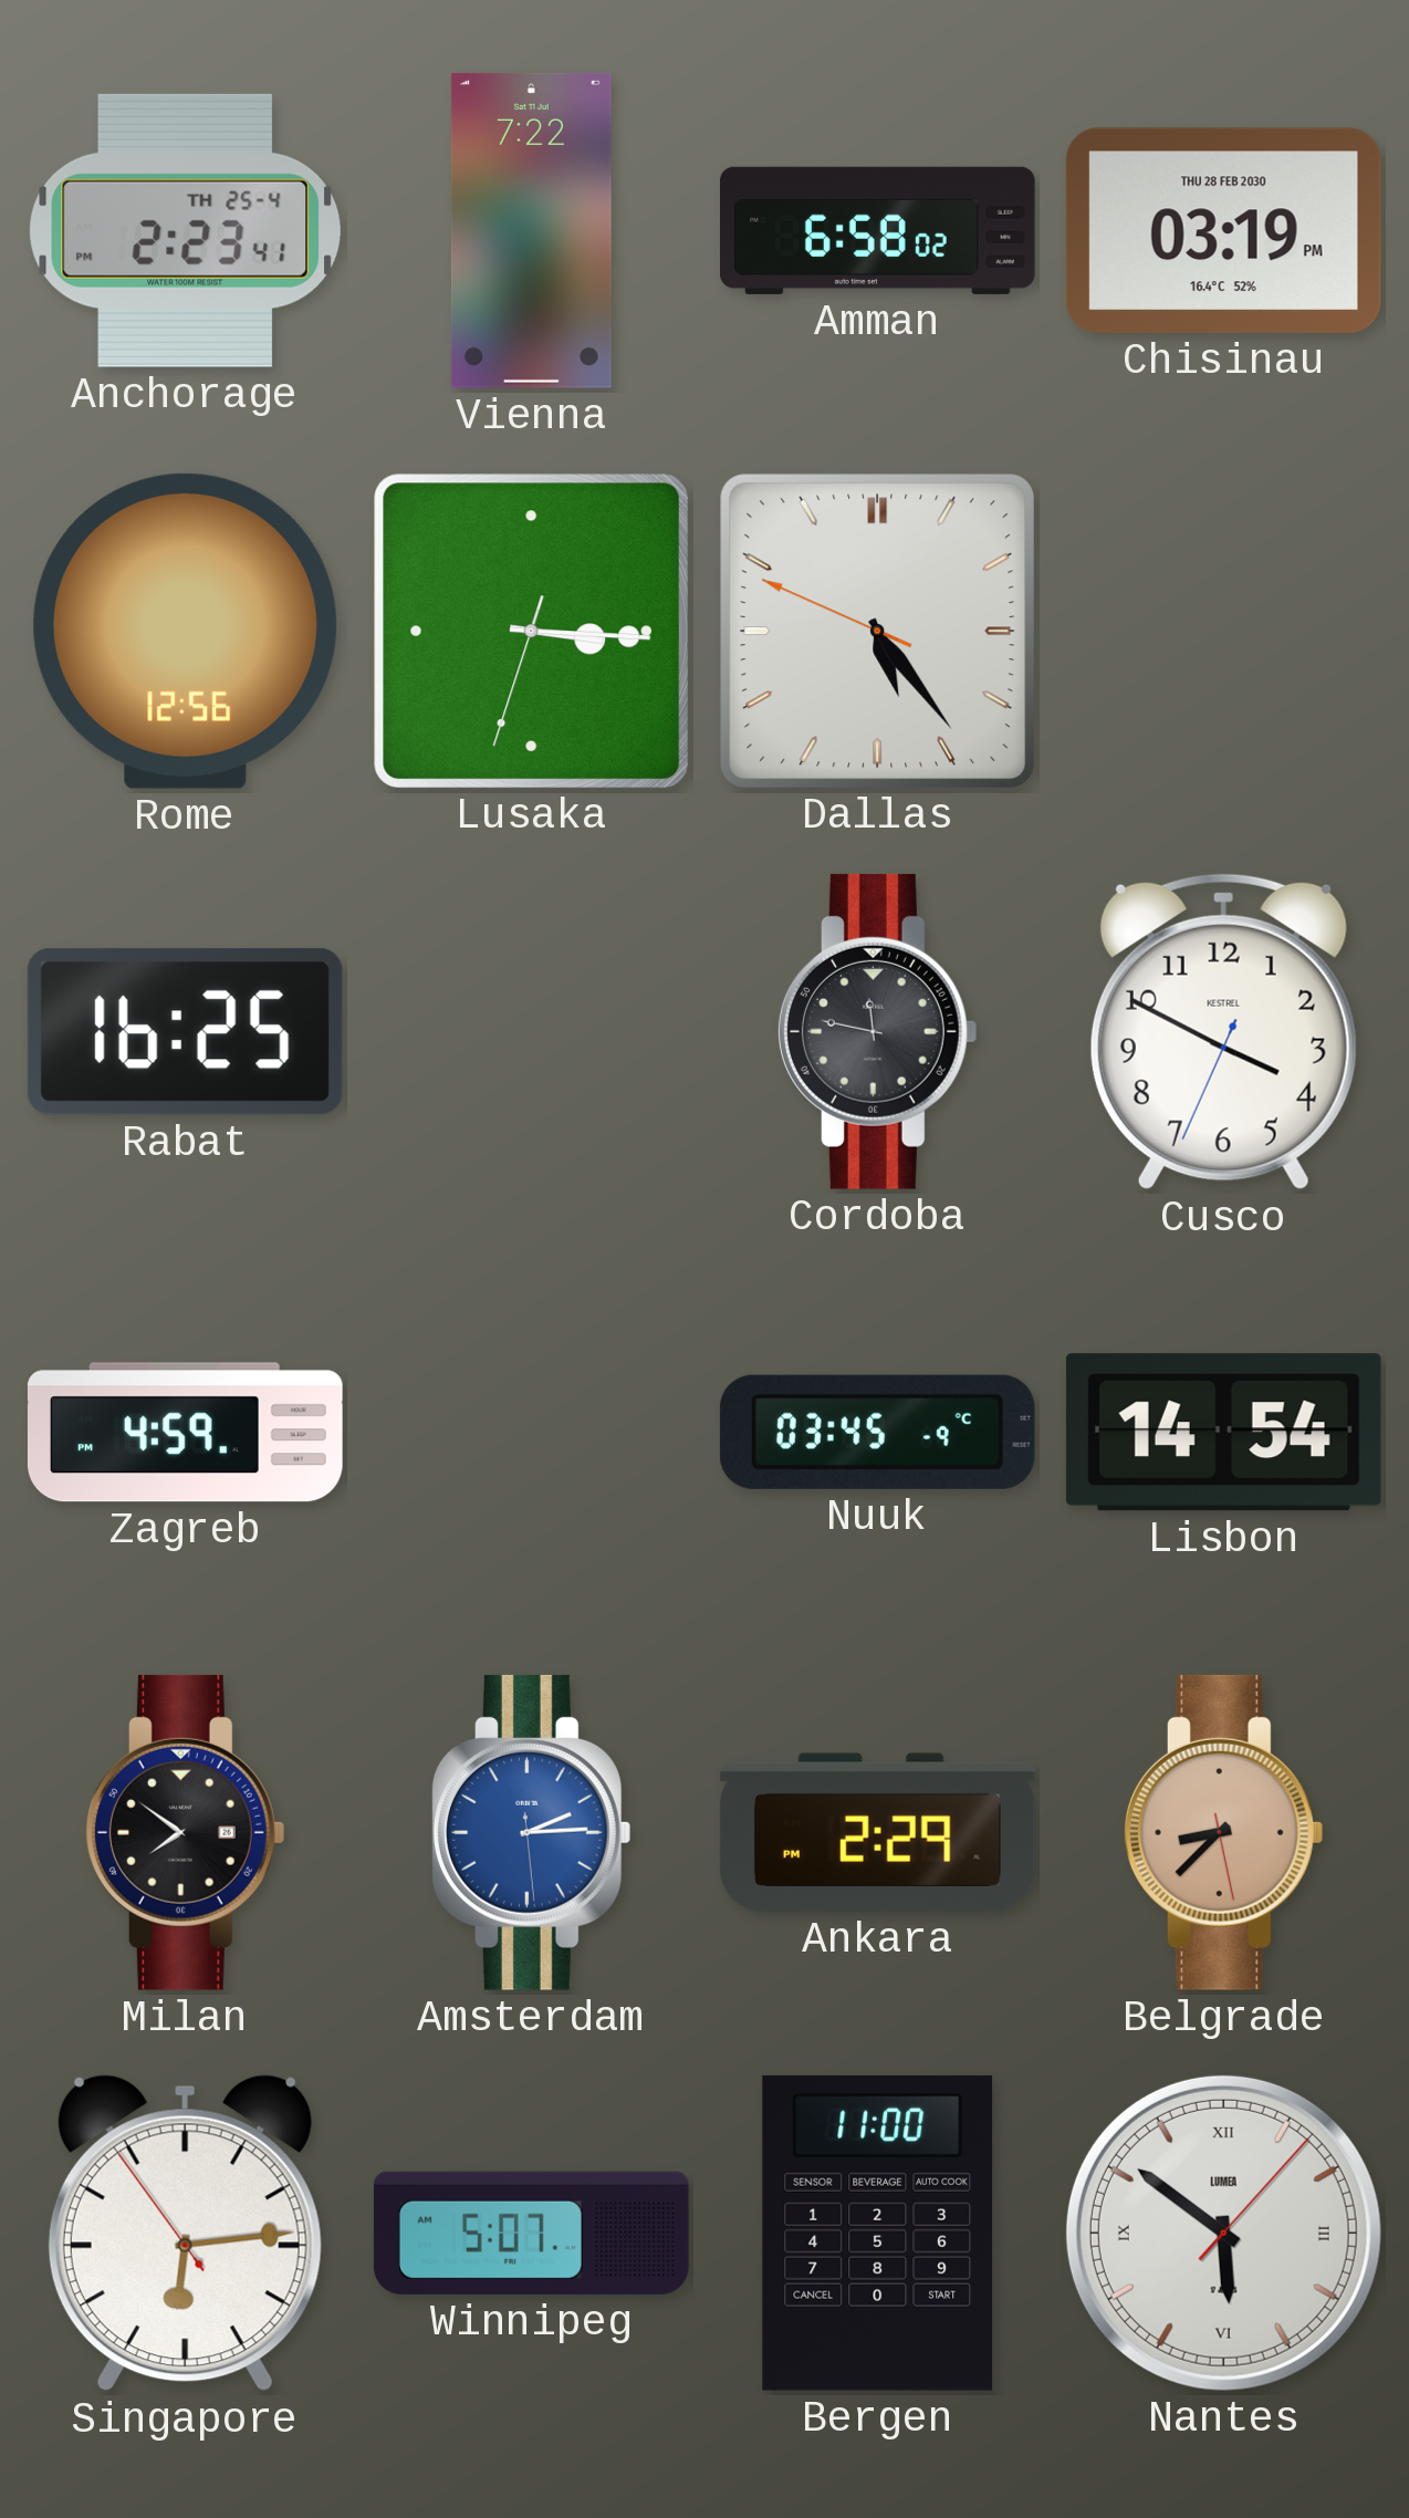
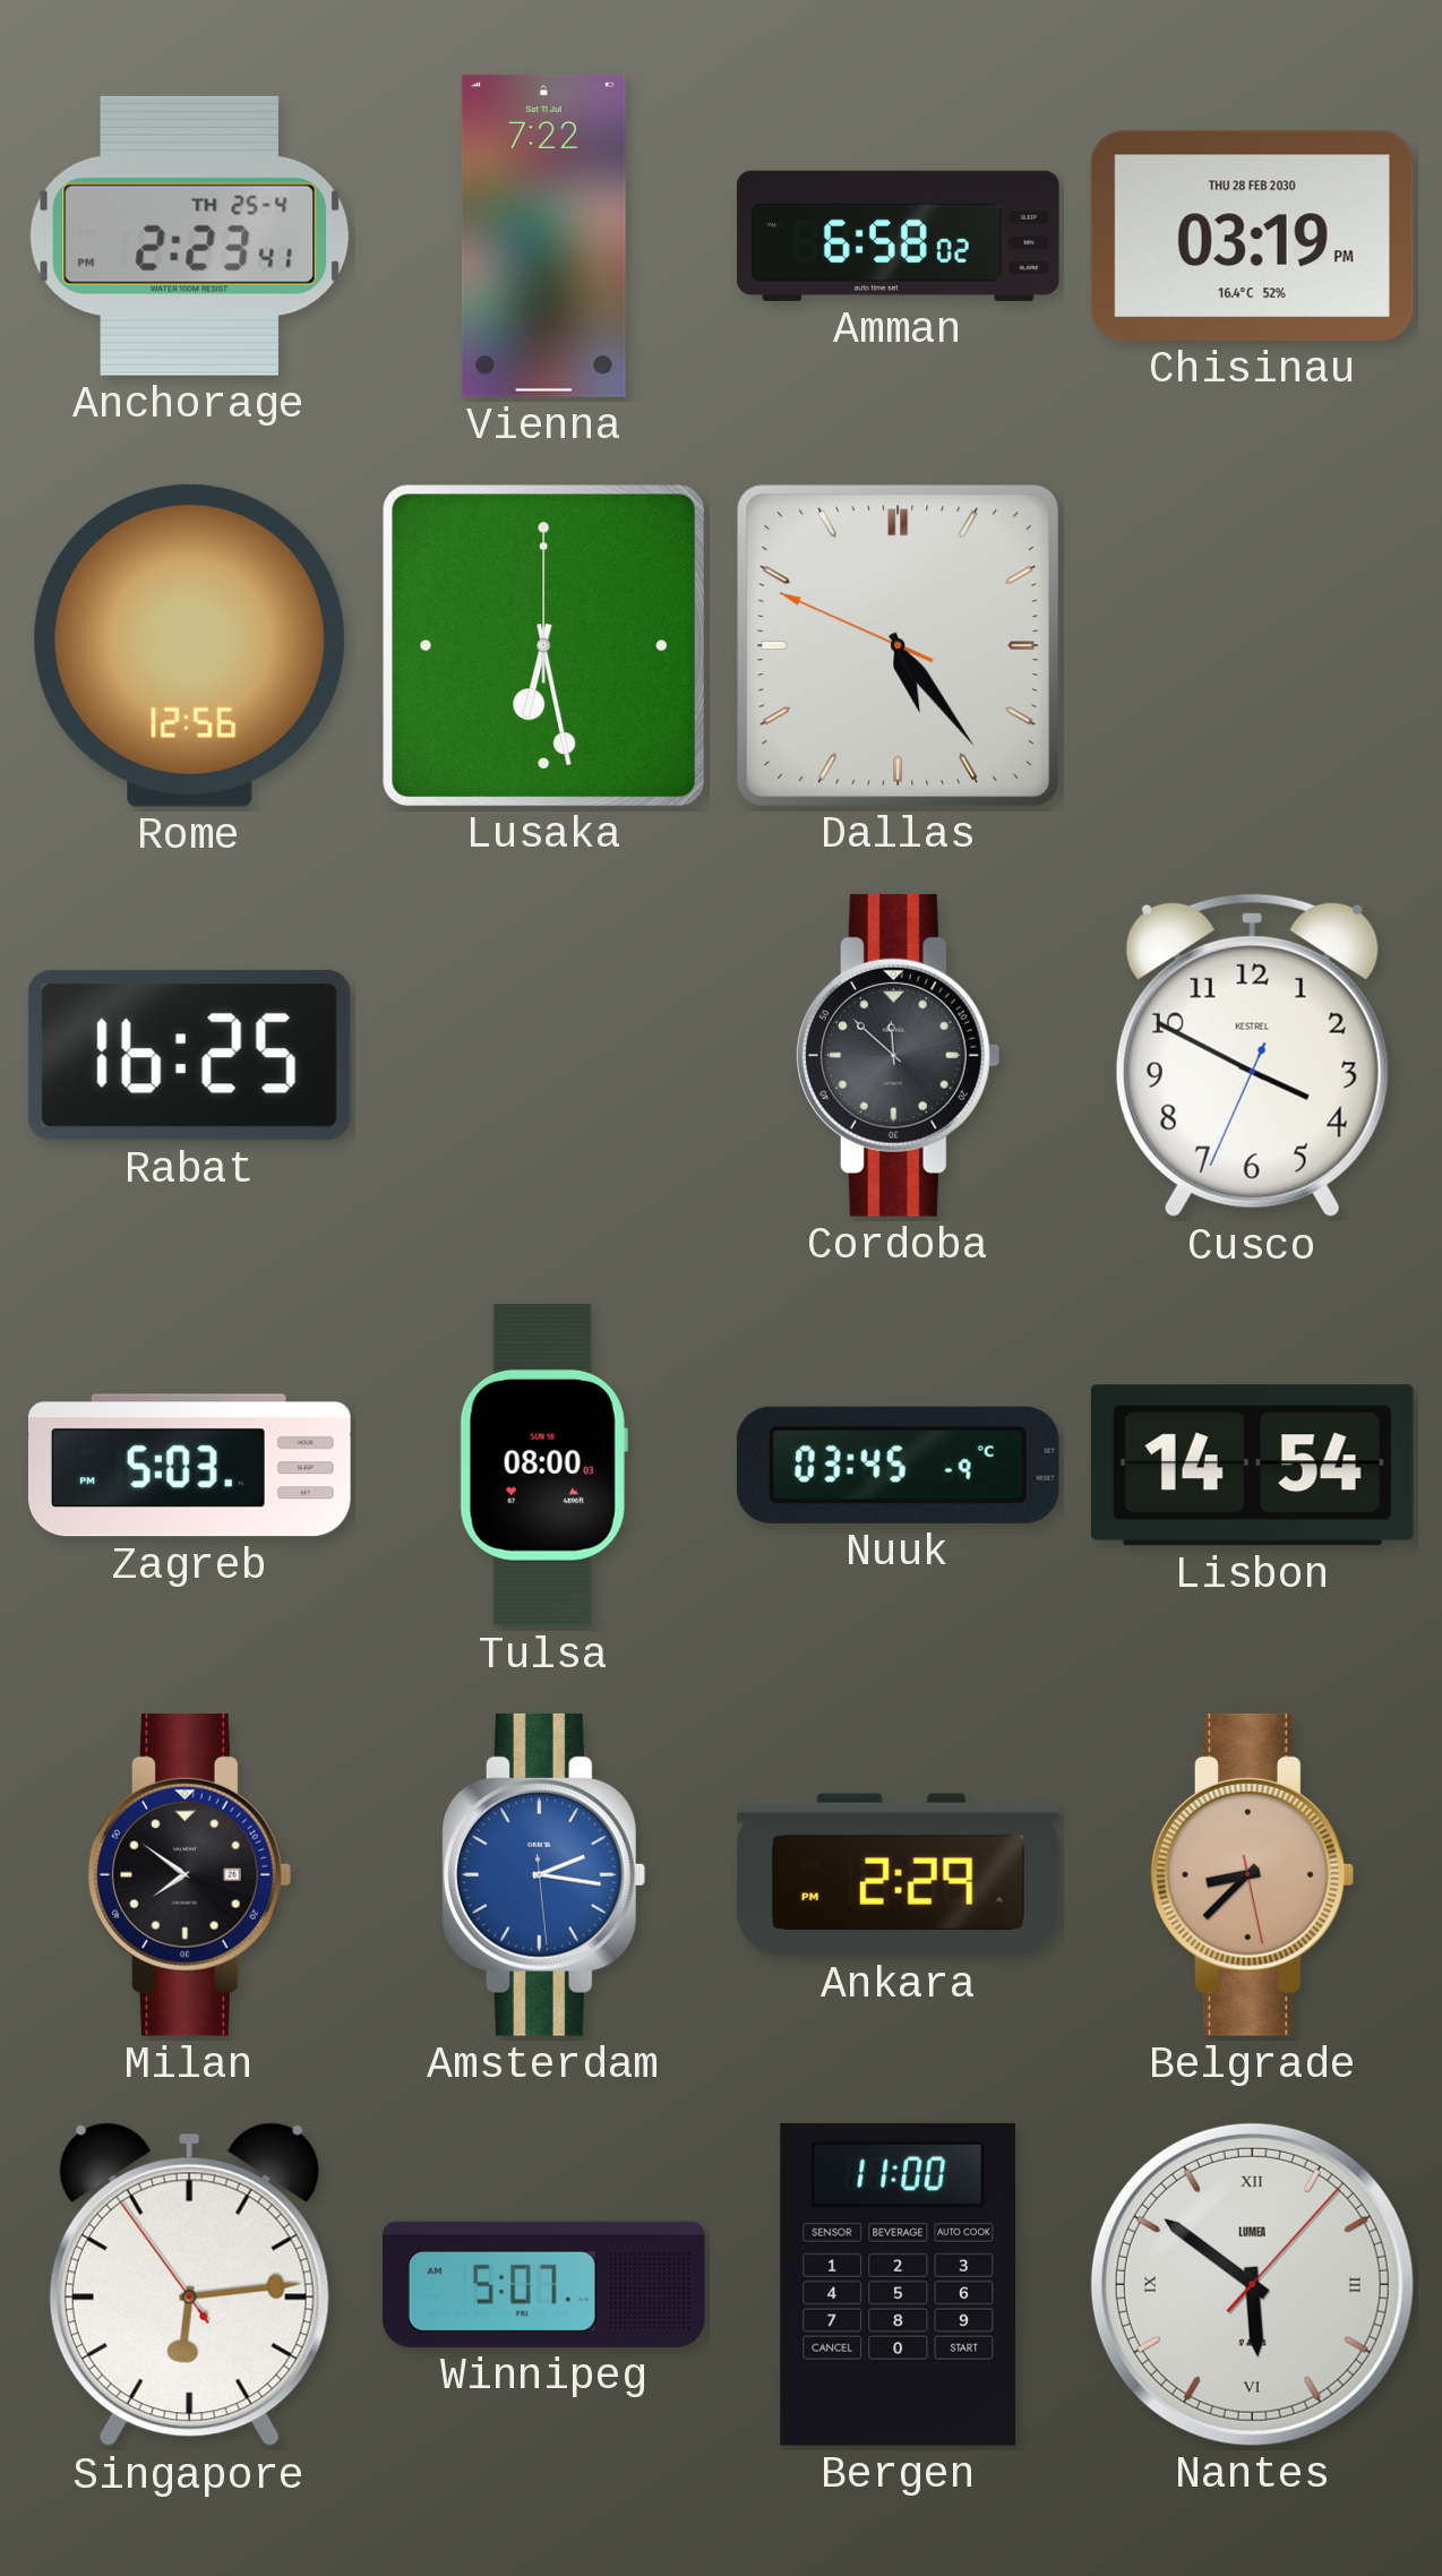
Lusaka: 3:15 -> 6:28 (543, 645)
Cordoba: 11:47 -> 11:52 (898, 1055)
Zagreb: 4:59 -> 5:03 (189, 1466)
Tulsa: none -> 08:00 (543, 1465)
Amsterdam: 2:14 -> 2:16 (543, 1874)
